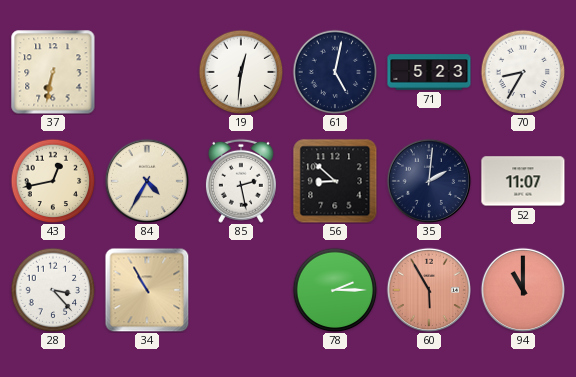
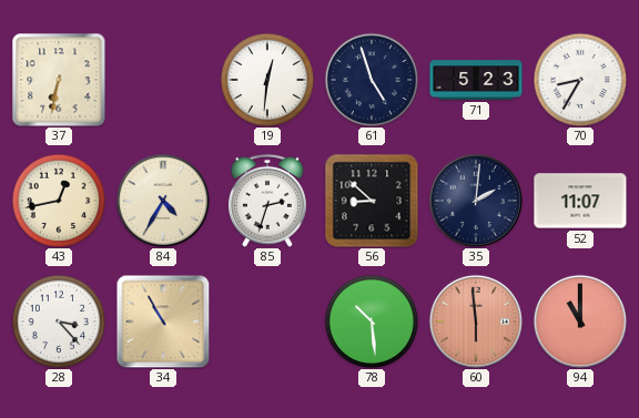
61: 5:02 -> 4:57 (372, 80)
85: 2:28 -> 2:33 (267, 201)
78: 2:15 -> 10:29 (372, 322)
60: 5:55 -> 5:59 (475, 320)
